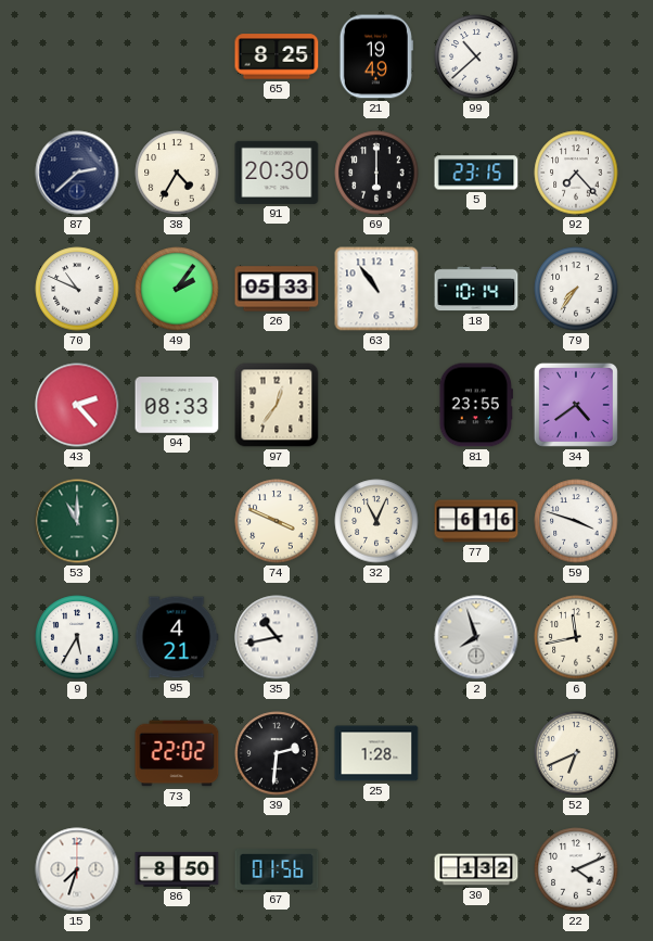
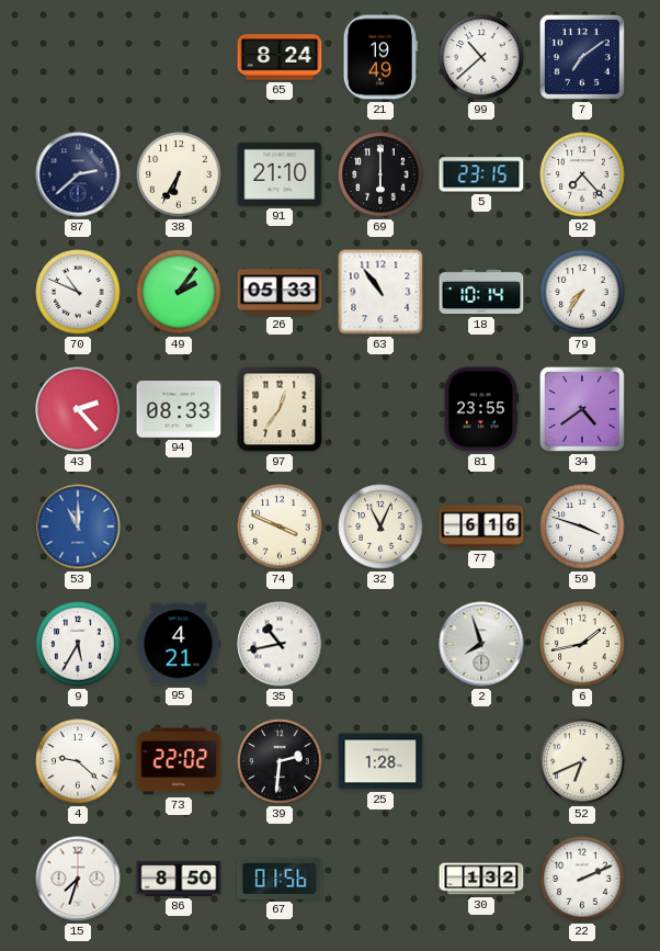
65: 8:25 -> 8:24 (280, 57)
7: none -> 7:09 (582, 57)
38: 4:35 -> 6:35 (179, 174)
91: 20:30 -> 21:10 (280, 174)
53 dial: green -> blue (78, 527)
6: 11:43 -> 1:43 (582, 644)
4: none -> 9:22 (78, 761)
22: 4:11 -> 2:11 (582, 879)
